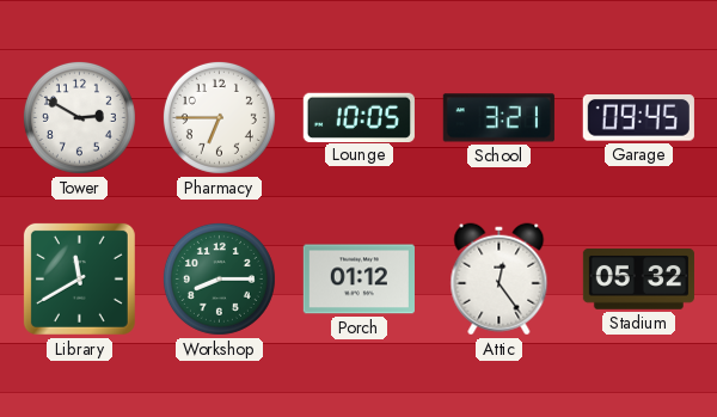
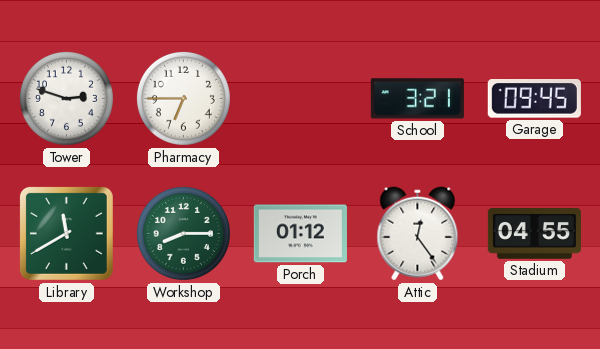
Tower: 2:50 -> 2:48 (66, 98)
Lounge: 10:05 -> none (358, 117)
Stadium: 05:32 -> 04:55 (534, 234)
